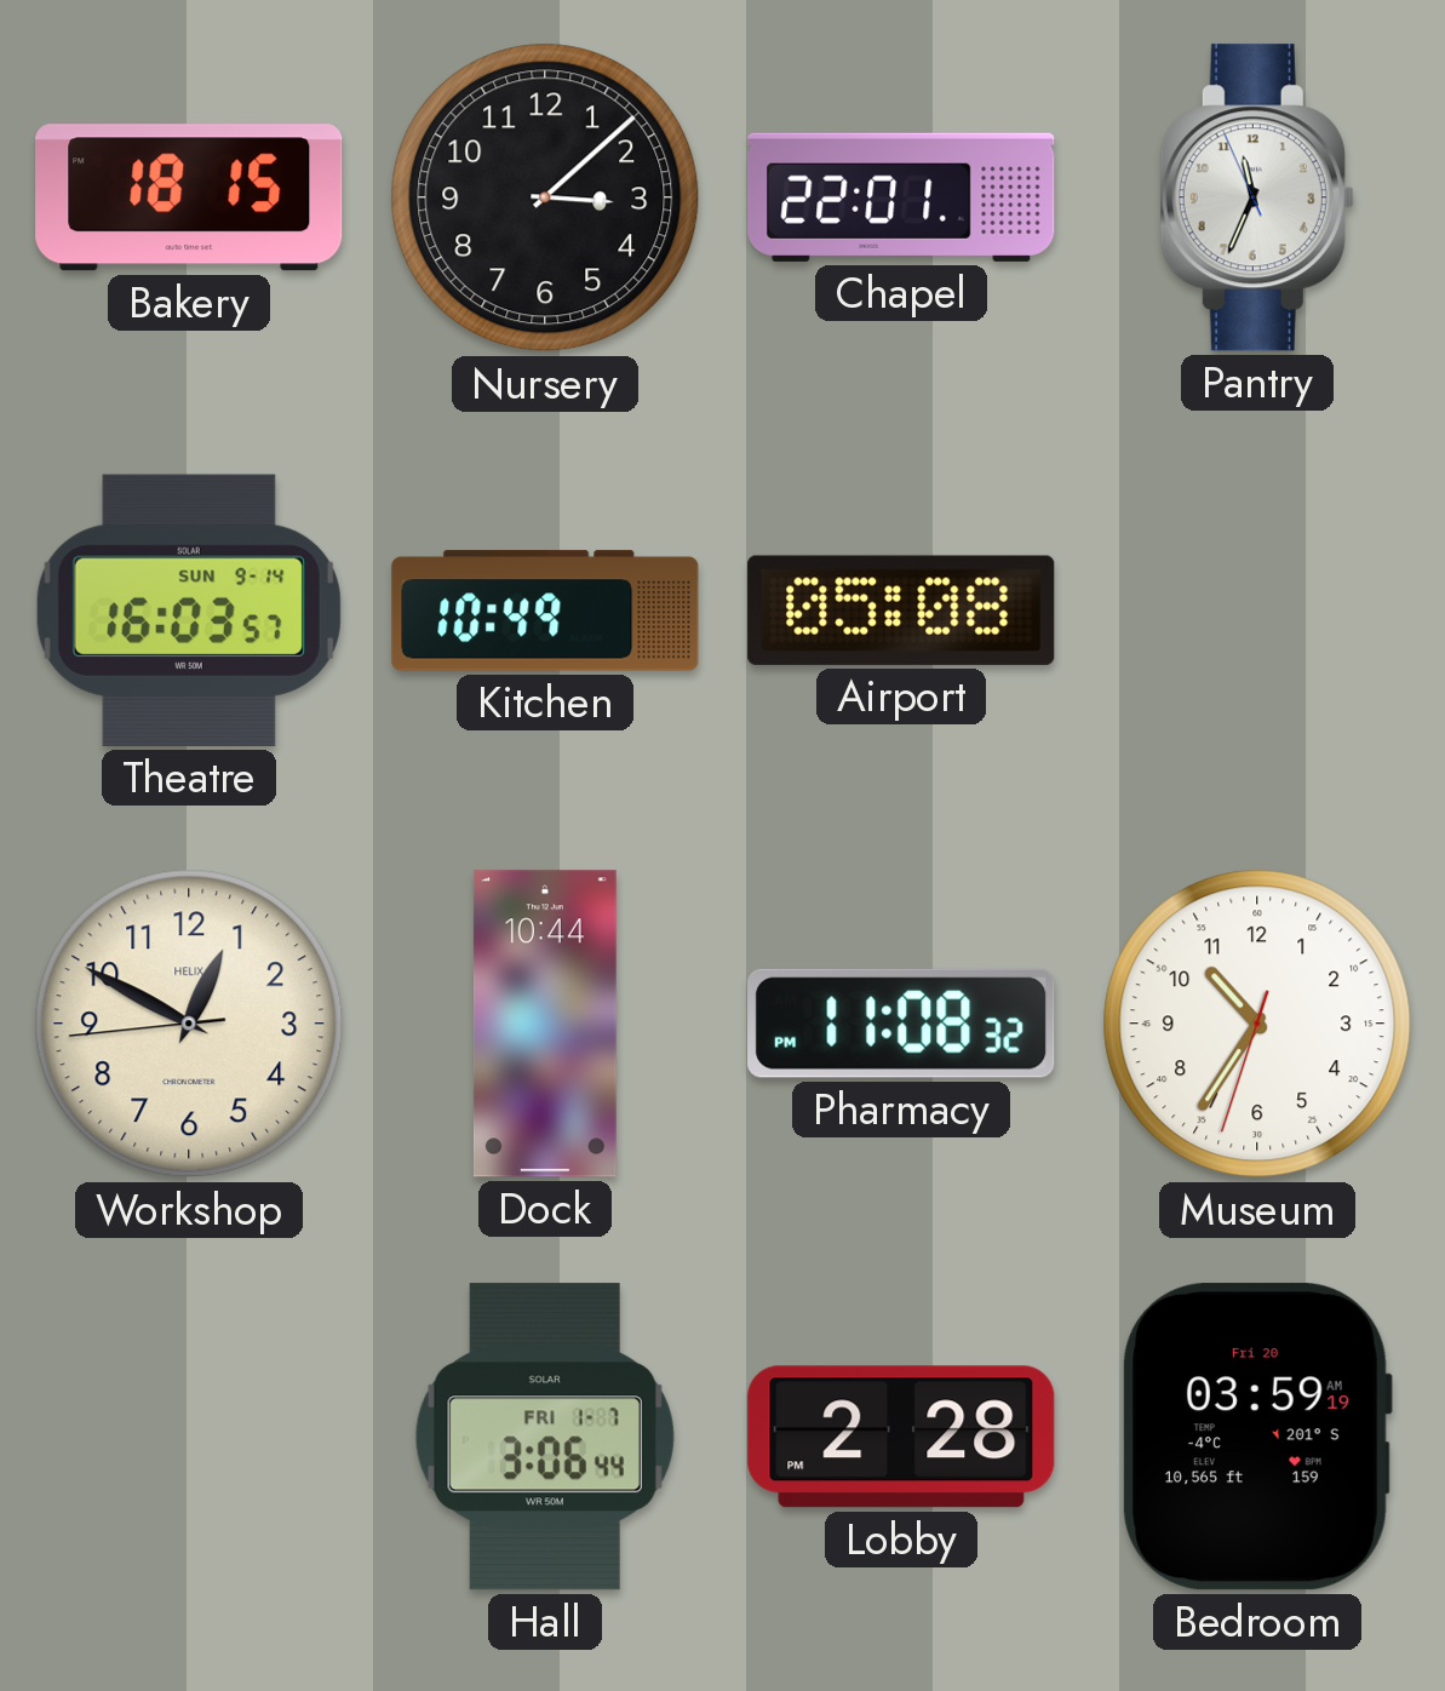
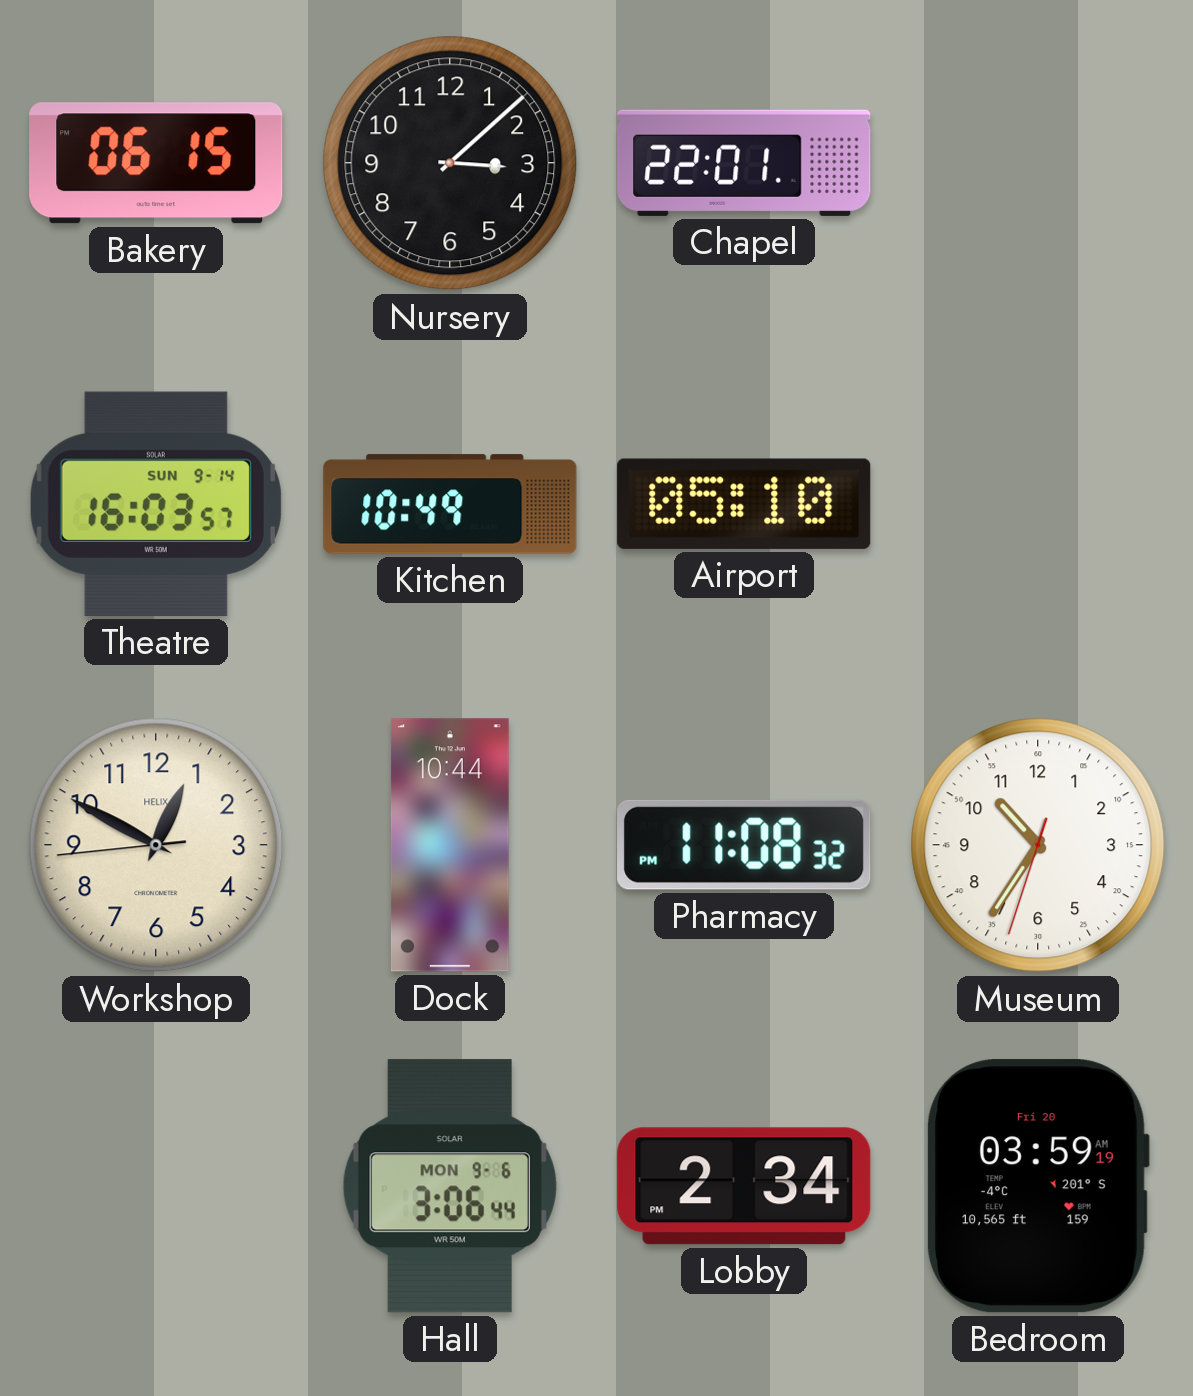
Bakery: 18:15 -> 06:15 (156, 163)
Pantry: 11:33 -> none (1257, 197)
Airport: 05:08 -> 05:10 (744, 504)
Hall date: FRI 1-7 -> MON 9-6 (450, 1186)
Lobby: 2:28 -> 2:34 (744, 1186)
